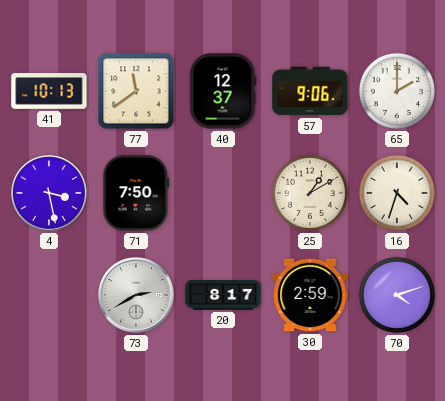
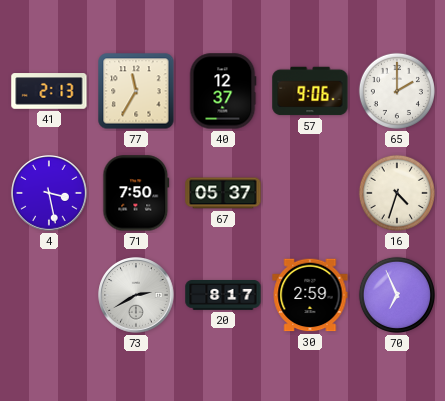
41: 10:13 -> 2:13 (49, 91)
77: 11:39 -> 11:35 (136, 91)
67: none -> 05:37 (223, 193)
25: 1:10 -> none (310, 193)
70: 4:12 -> 6:56 (397, 295)
